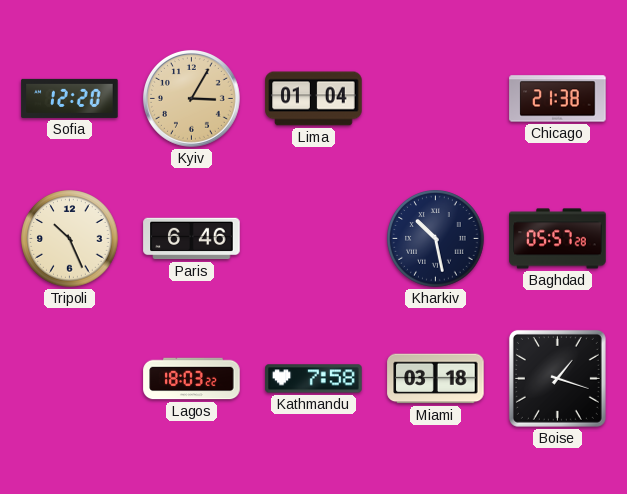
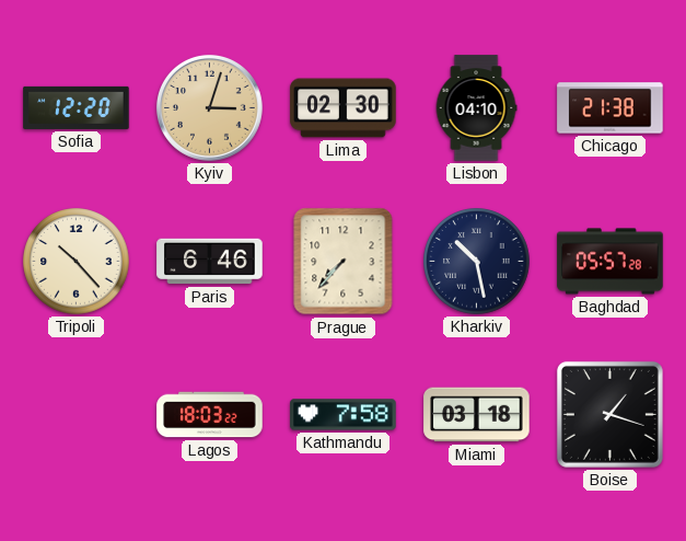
Kyiv: 3:05 -> 3:03 (209, 107)
Lima: 01:04 -> 02:30 (344, 108)
Lisbon: none -> 04:10 (476, 108)
Tripoli: 10:26 -> 10:23 (77, 262)
Prague: none -> 7:37 (344, 262)
